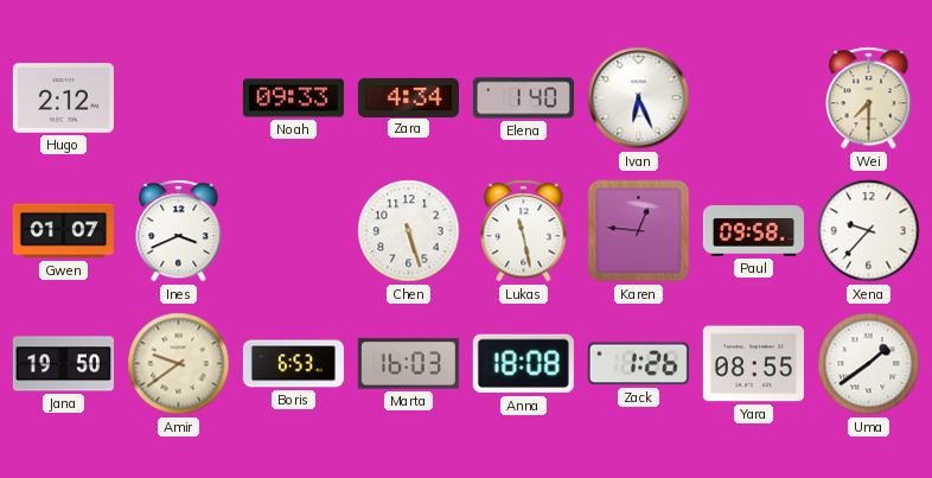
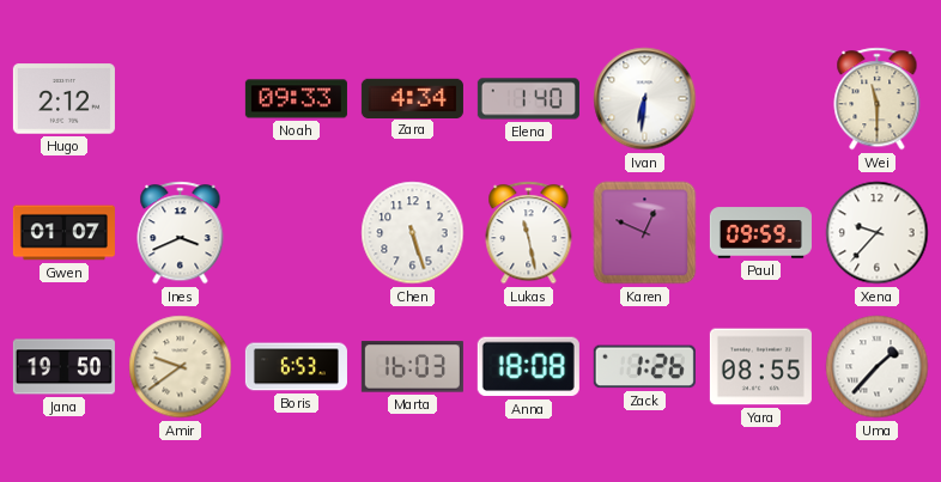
Ivan: 6:26 -> 6:31 (645, 99)
Wei: 7:30 -> 11:30 (878, 99)
Karen: 12:46 -> 12:49 (645, 233)
Paul: 09:58 -> 09:59 (760, 233)
Uma: 1:39 -> 1:37 (878, 367)
